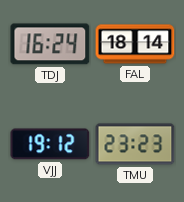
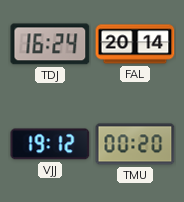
FAL: 18:14 -> 20:14 (135, 44)
TMU: 23:23 -> 00:20 (135, 144)
